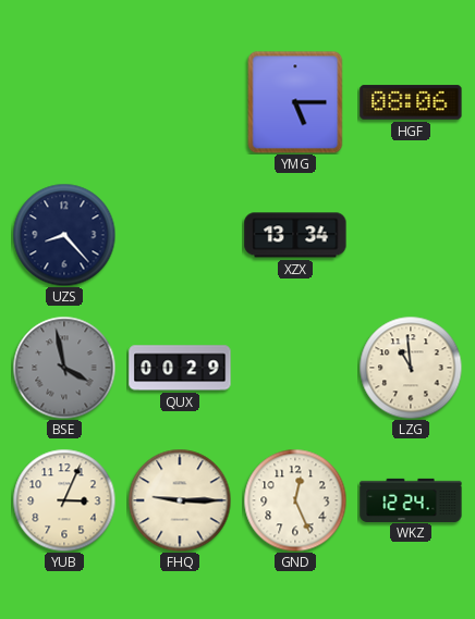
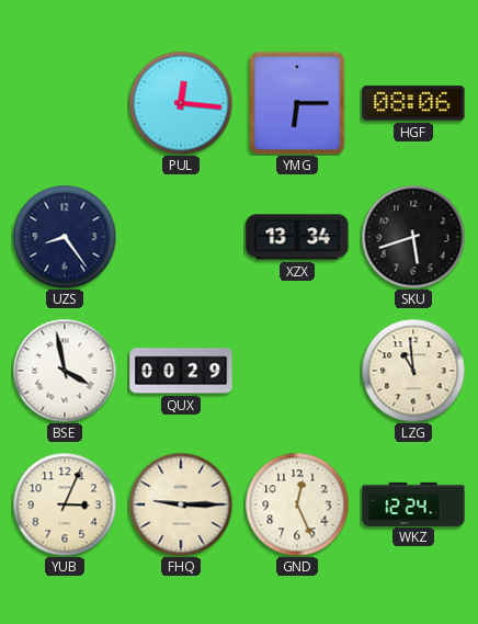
PUL: none -> 12:16 (181, 103)
YMG: 5:15 -> 6:15 (297, 103)
UZS: 8:23 -> 8:24 (65, 237)
SKU: none -> 5:42 (413, 237)
BSE dial: grey -> white (65, 371)
